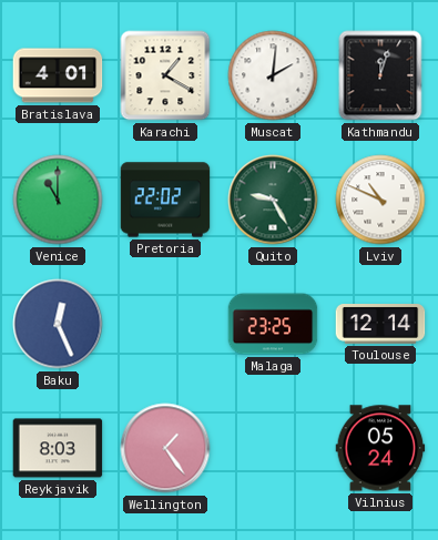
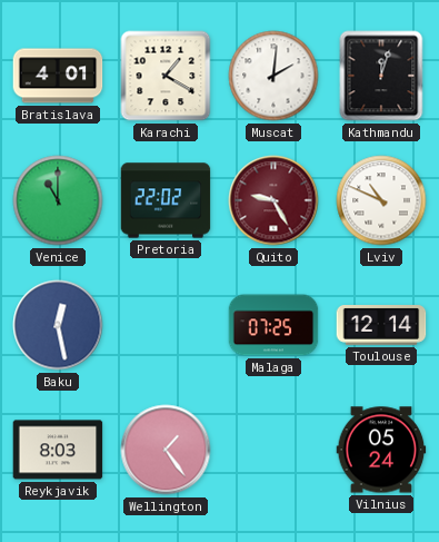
Quito dial: green -> burgundy (273, 200)
Baku: 12:26 -> 12:28 (58, 325)
Malaga: 23:25 -> 07:25 (273, 325)
